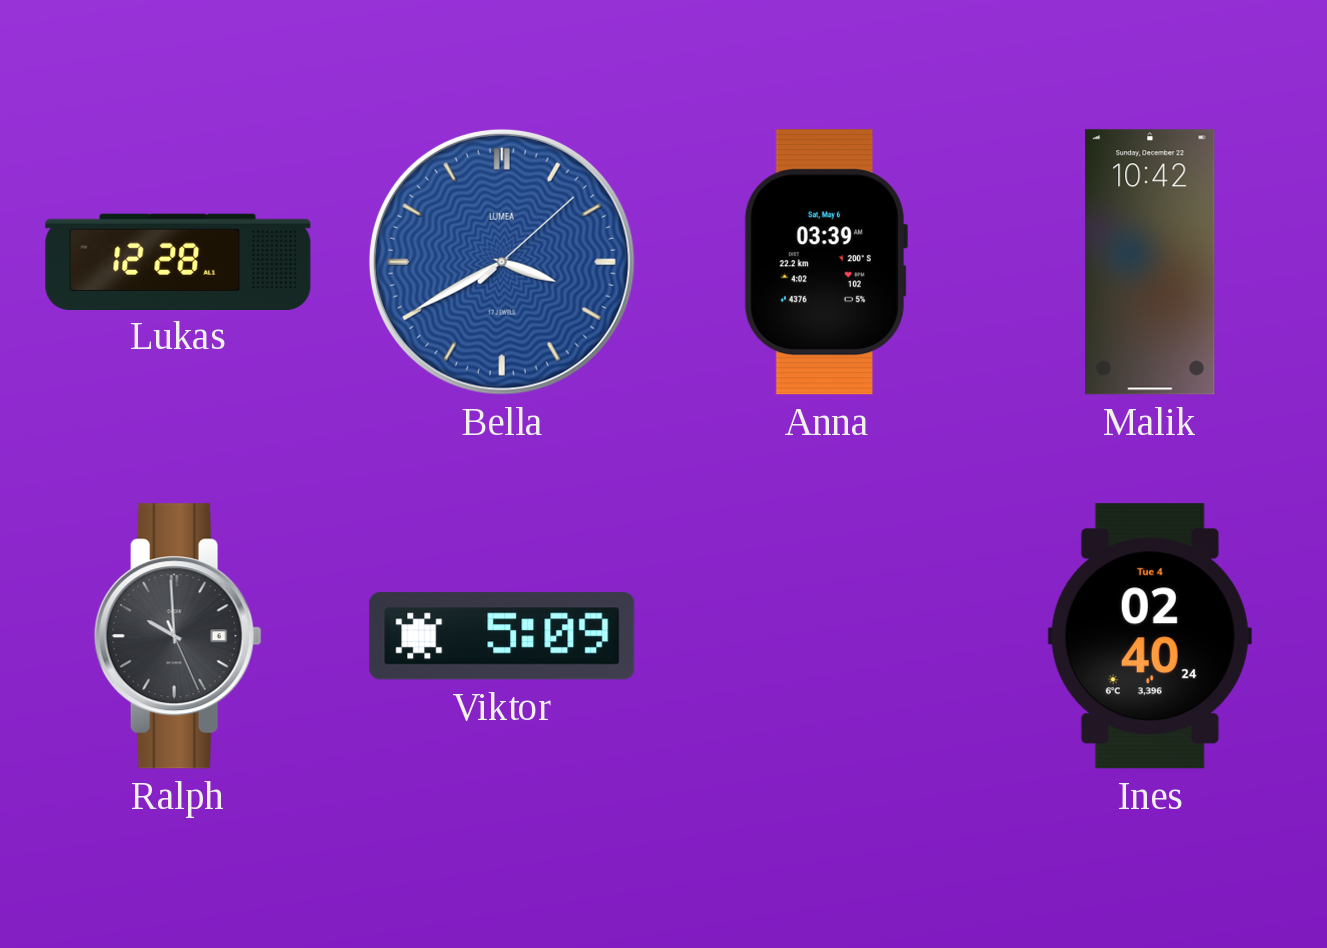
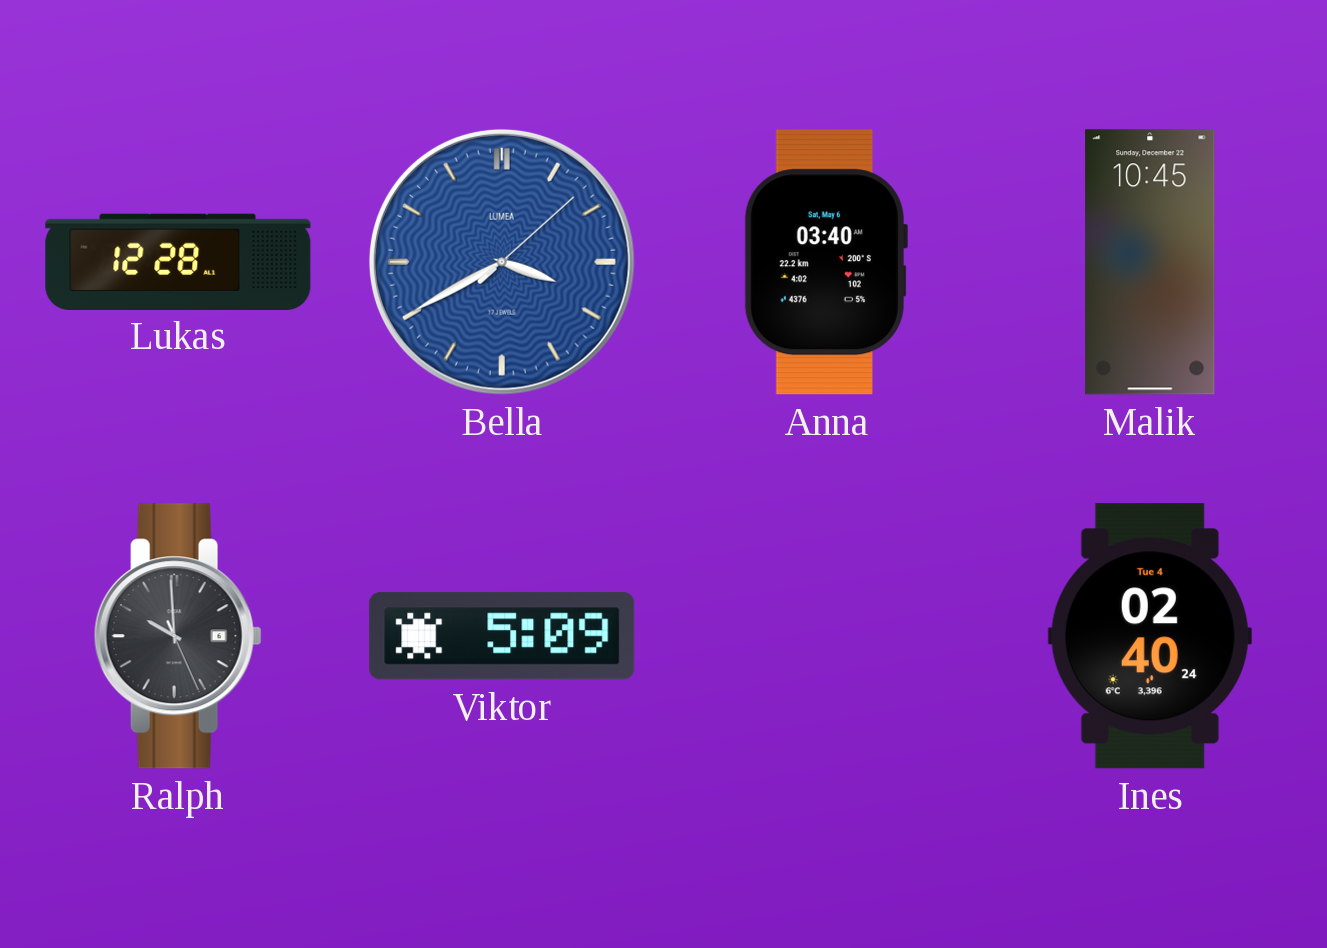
Anna: 03:39 -> 03:40 (825, 262)
Malik: 10:42 -> 10:45 (1150, 262)
